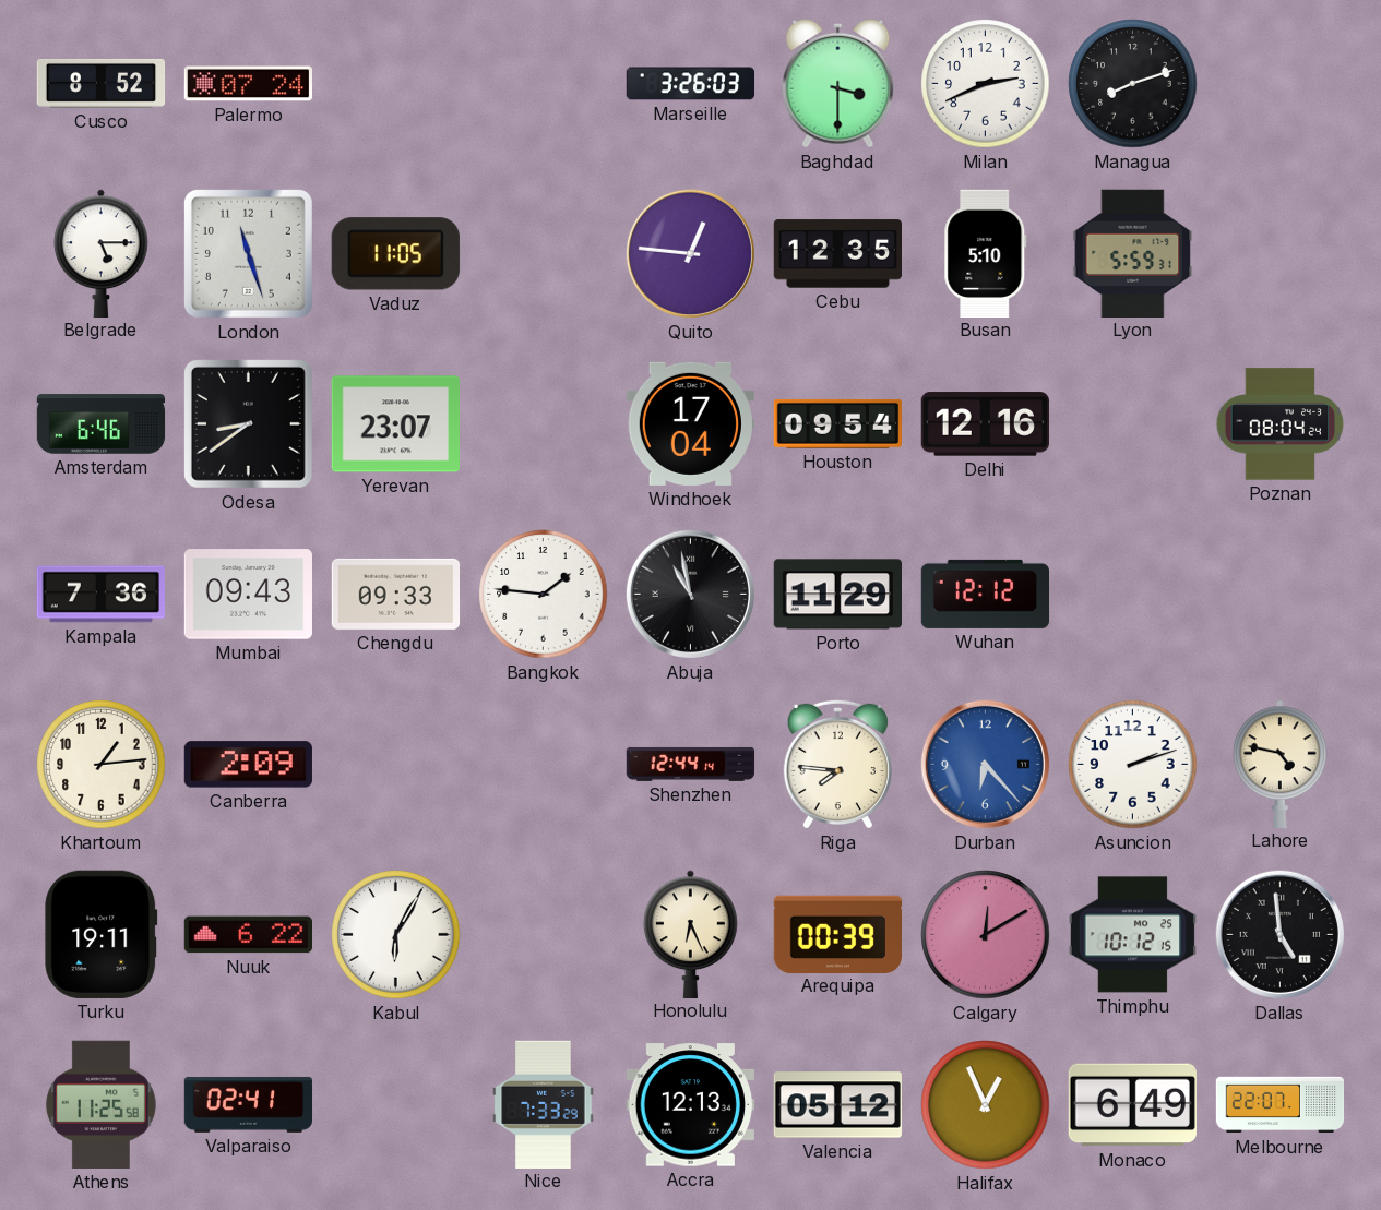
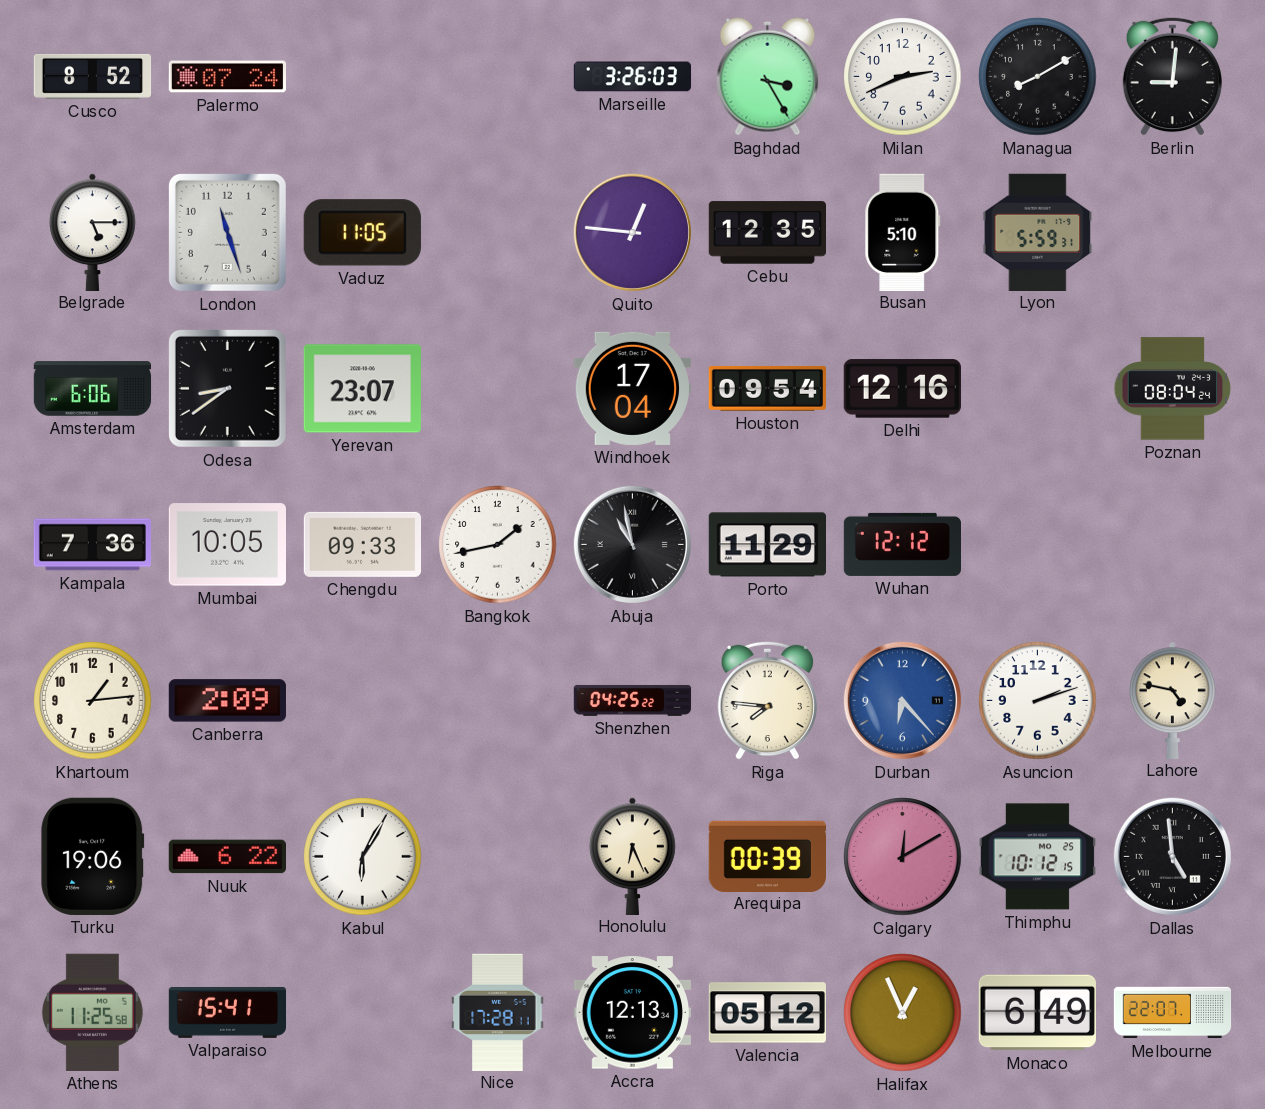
Baghdad: 3:30 -> 3:25 (768, 76)
Managua: 8:12 -> 8:10 (1038, 77)
Berlin: none -> 9:01 (1172, 76)
Amsterdam: 6:46 -> 6:06 (93, 389)
Mumbai: 09:43 -> 10:05 (227, 545)
Bangkok: 1:46 -> 1:43 (498, 545)
Shenzhen: 12:44 -> 04:25 (633, 700)
Turku: 19:11 -> 19:06 (93, 856)
Valparaiso: 02:41 -> 15:41 (228, 1012)
Nice: 7:33 -> 17:28 (498, 1012)
